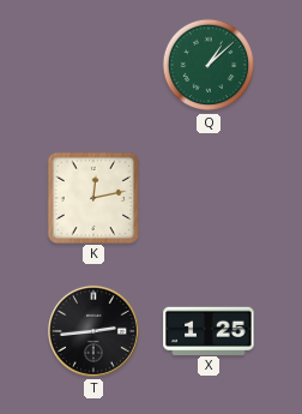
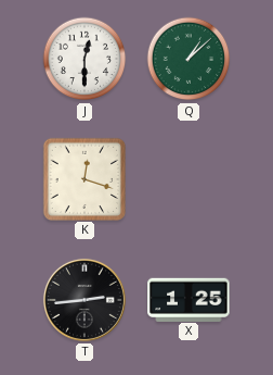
J: none -> 12:30 (84, 59)
K: 12:13 -> 12:18 (83, 178)
